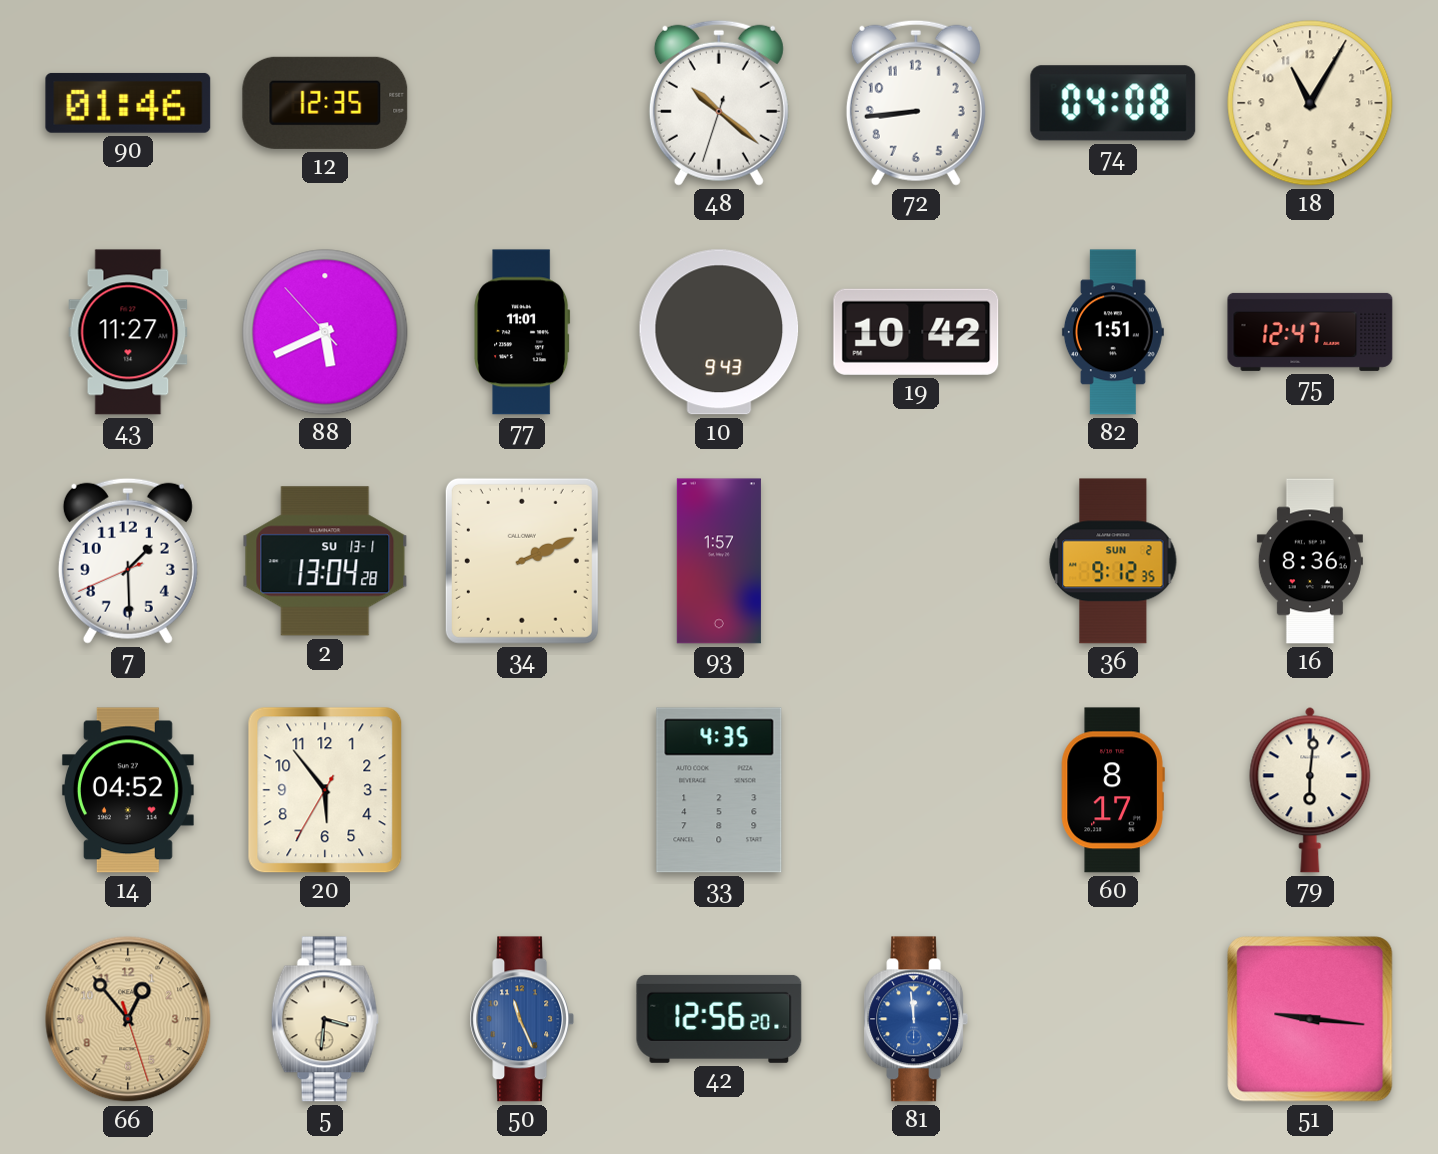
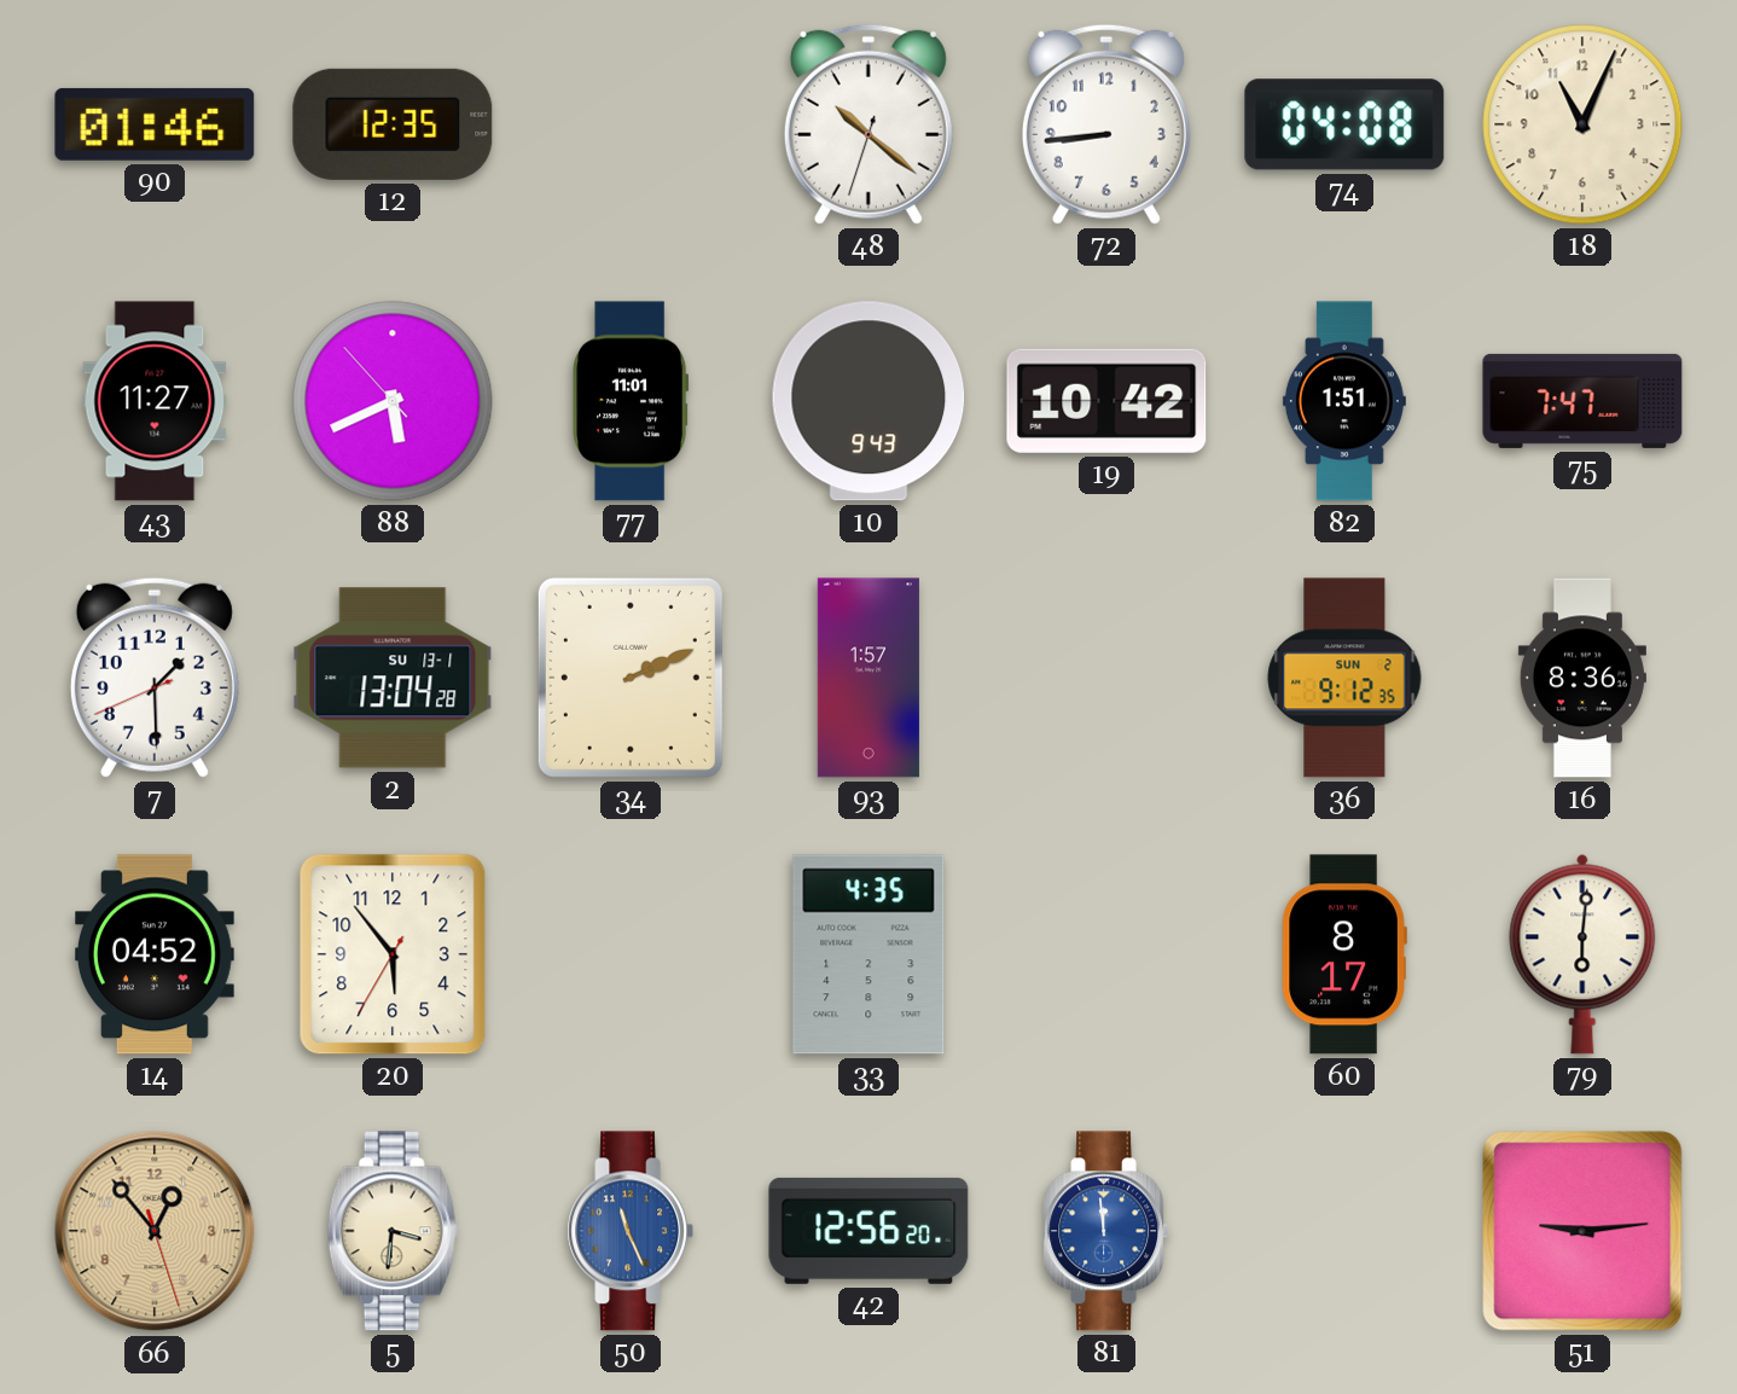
18: 11:05 -> 11:04 (1582, 124)
75: 12:47 -> 7:47 (1582, 401)
51: 9:16 -> 9:14 (1582, 1231)
